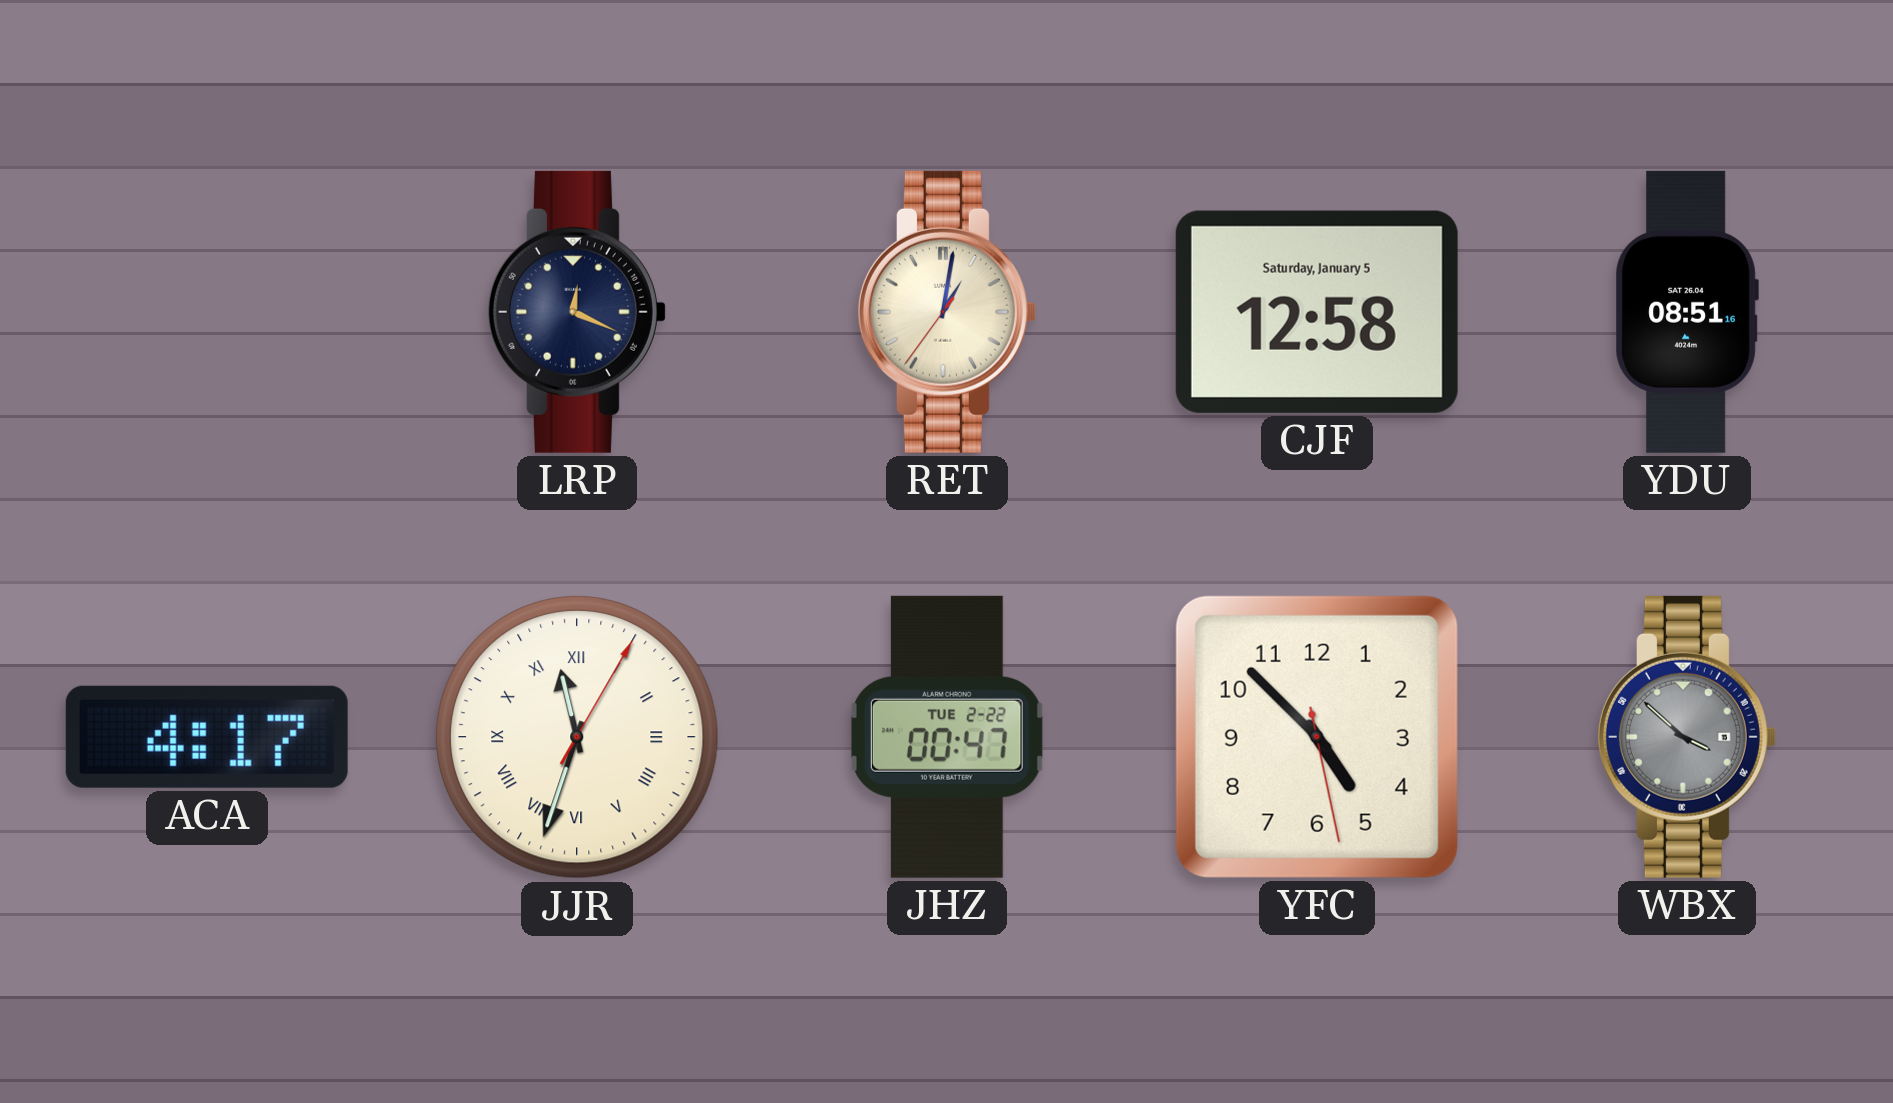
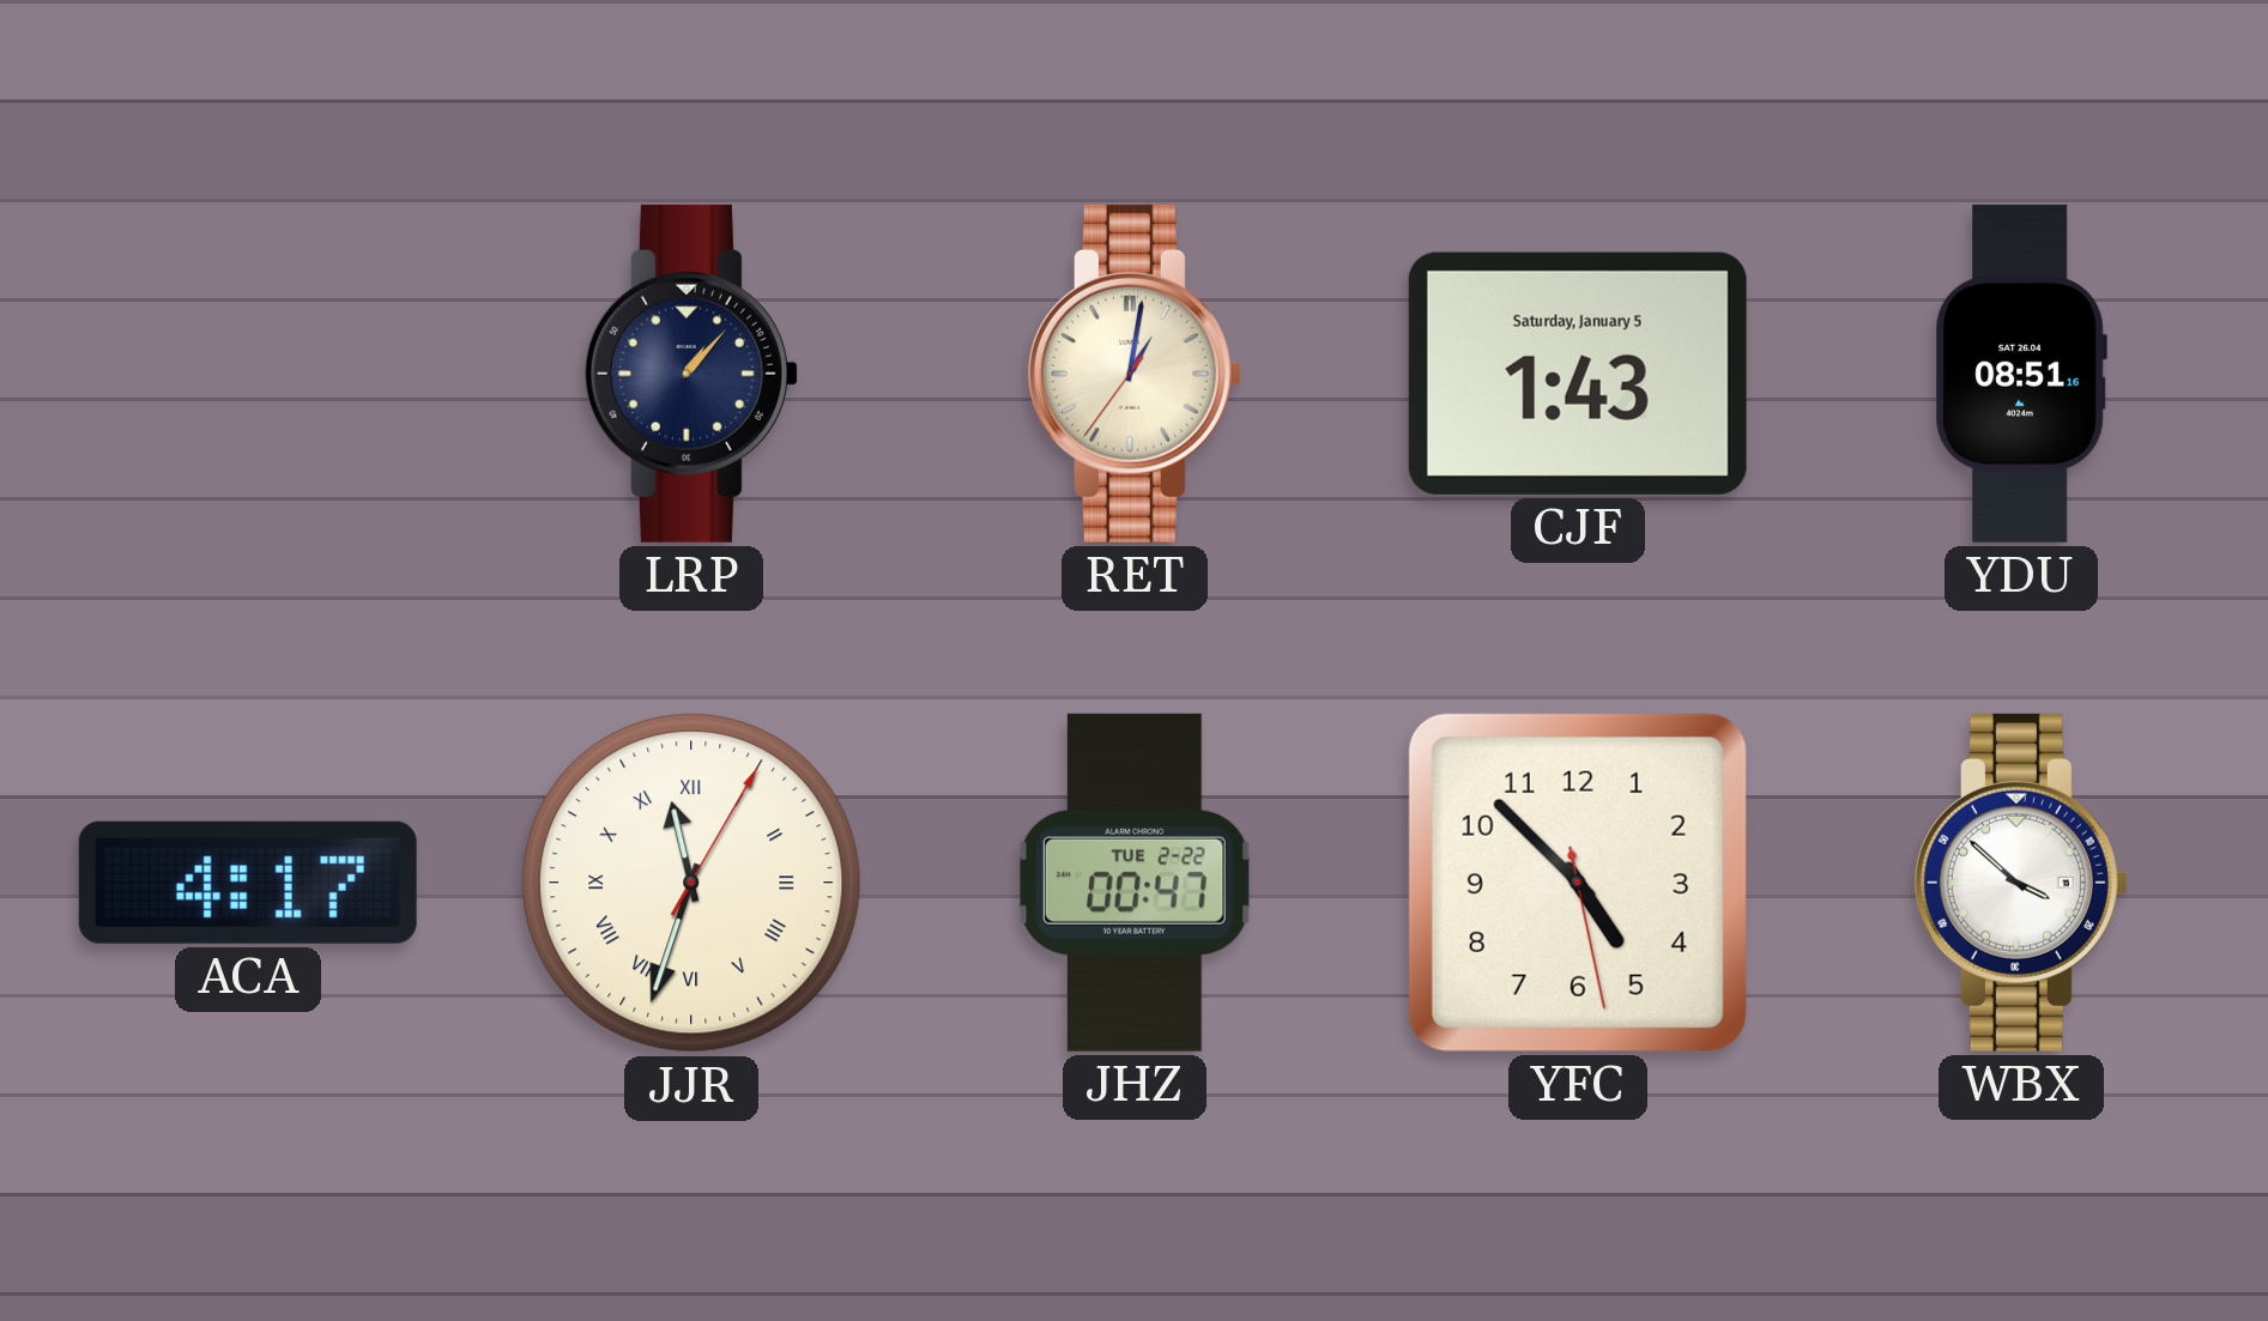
LRP: 12:19 -> 1:07 (691, 374)
CJF: 12:58 -> 1:43 (1578, 374)
WBX dial: grey -> white (2021, 883)
